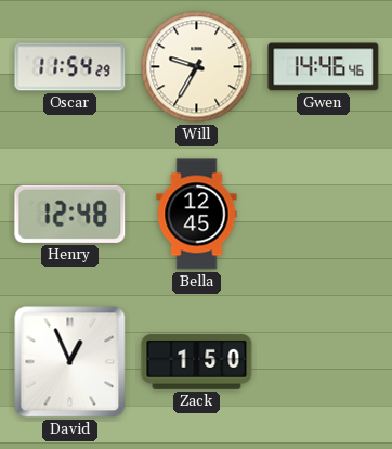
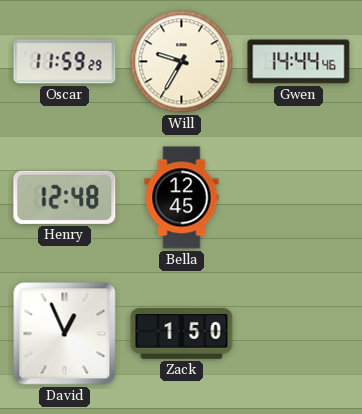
Oscar: 11:54 -> 11:59 (65, 62)
Gwen: 14:46 -> 14:44 (299, 62)
